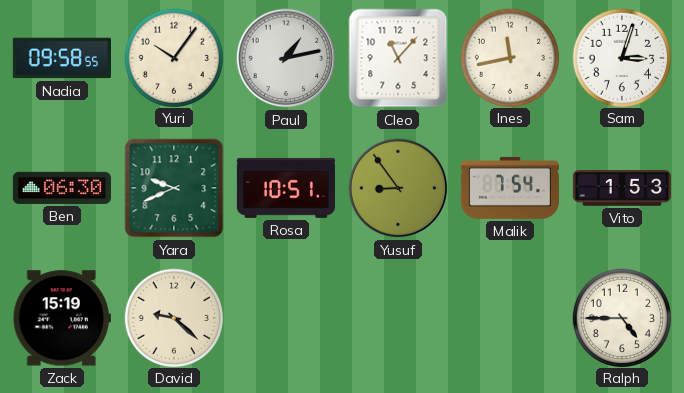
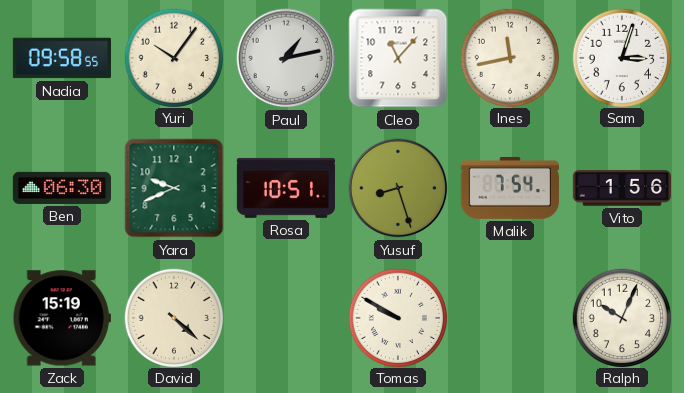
Yusuf: 8:54 -> 8:27 (398, 188)
Vito: 1:53 -> 1:56 (622, 188)
David: 9:22 -> 4:22 (173, 317)
Tomas: none -> 9:50 (397, 317)
Ralph: 4:45 -> 10:04 (621, 317)
